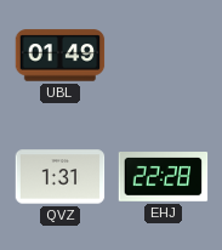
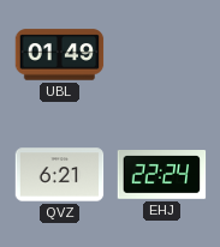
QVZ: 1:31 -> 6:21 (60, 175)
EHJ: 22:28 -> 22:24 (162, 175)
